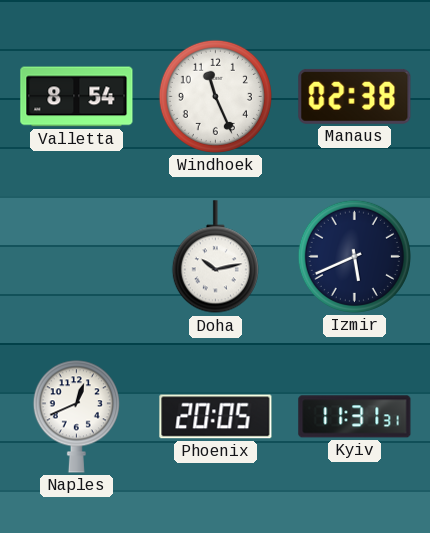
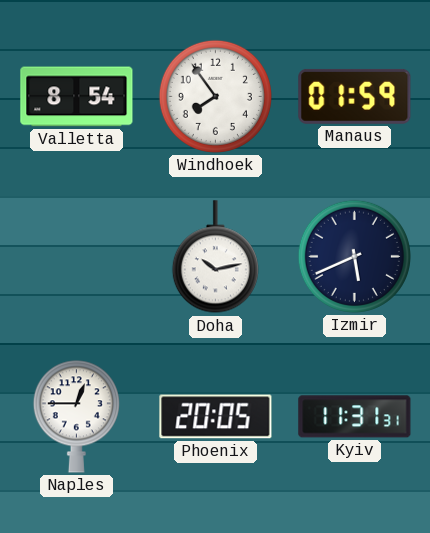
Windhoek: 11:26 -> 7:54 (215, 96)
Manaus: 02:38 -> 01:59 (355, 96)
Naples: 12:41 -> 12:45 (76, 416)
